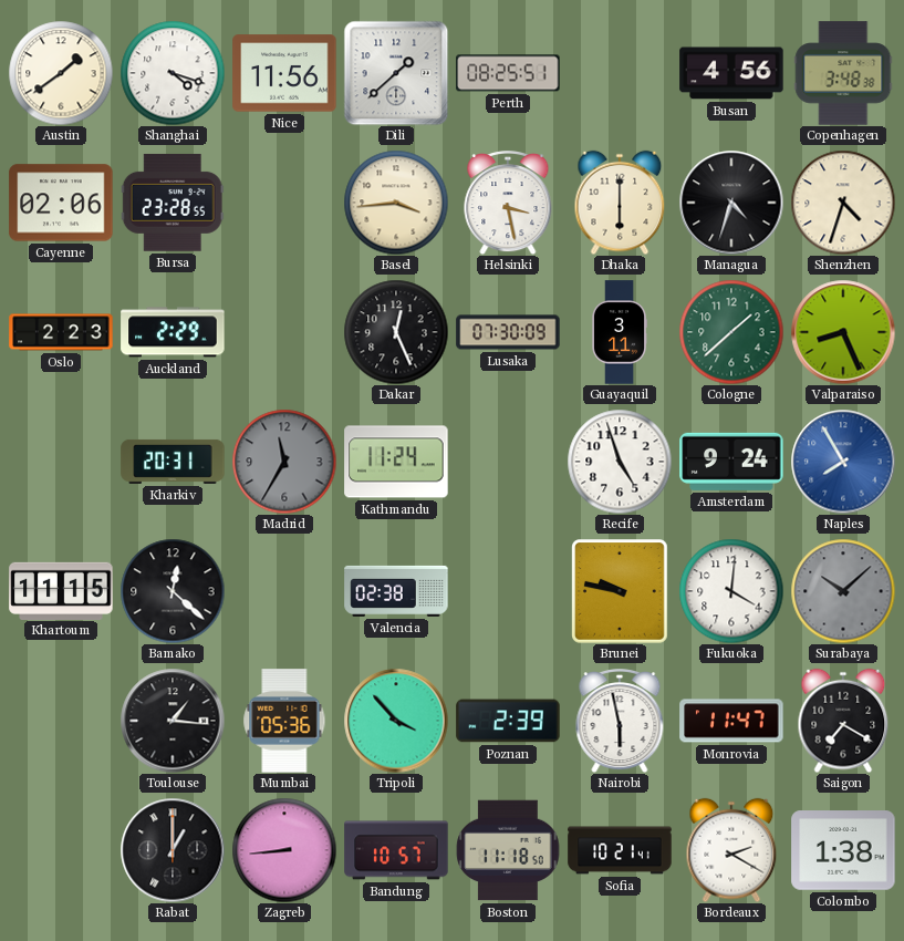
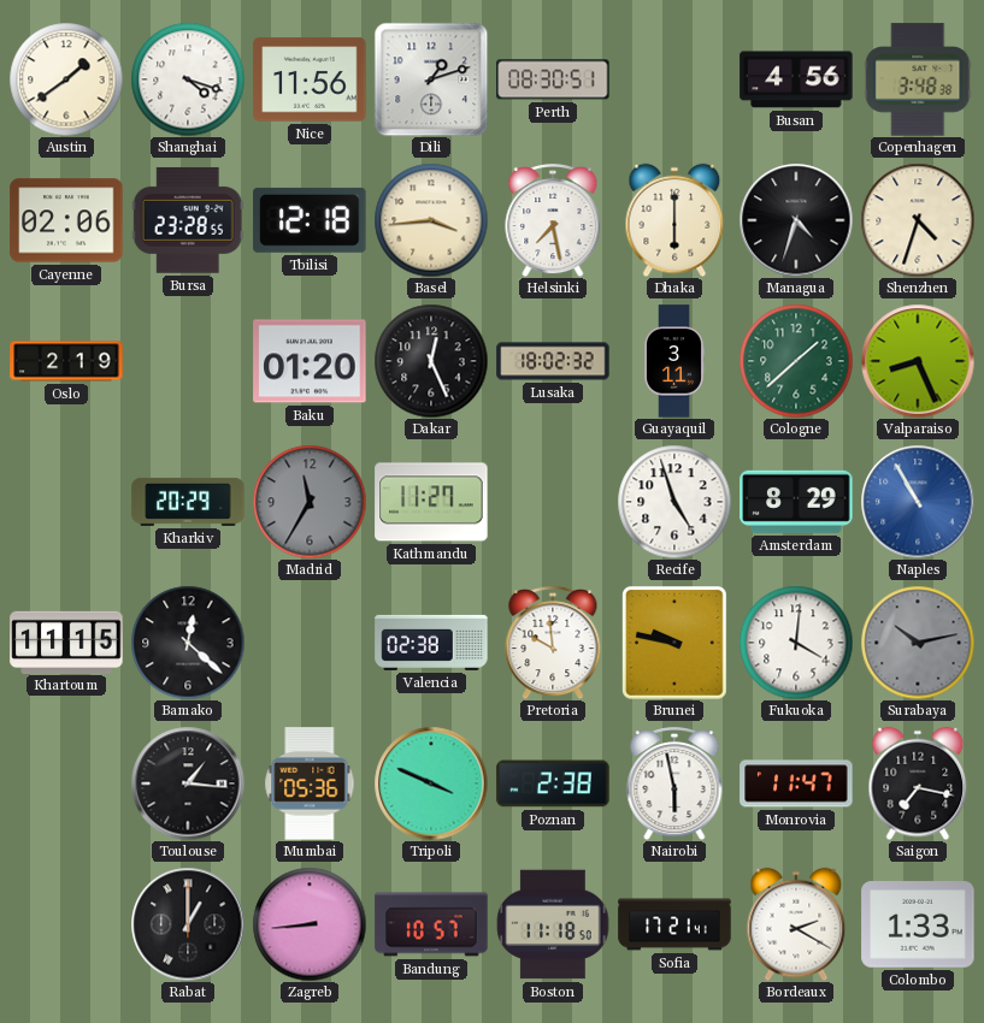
Dili: 1:38 -> 1:12 (431, 79)
Perth: 08:25 -> 08:30 (553, 79)
Tbilisi: none -> 12:18 (310, 220)
Helsinki: 3:28 -> 7:28 (553, 221)
Oslo: 2:23 -> 2:19 (66, 361)
Auckland: 2:29 -> none (173, 332)
Baku: none -> 01:20 (310, 361)
Lusaka: 07:30 -> 18:02 (553, 361)
Kharkiv: 20:31 -> 20:29 (188, 502)
Kathmandu: 11:24 -> 11:27 (431, 502)
Amsterdam: 9:24 -> 8:29 (796, 502)
Naples: 7:55 -> 10:55 (918, 502)
Pretoria: none -> 9:59 (553, 644)
Surabaya: 10:08 -> 10:13 (918, 643)
Tripoli: 3:53 -> 3:49 (431, 783)
Poznan: 2:39 -> 2:38 (553, 783)
Saigon: 7:20 -> 7:17 (918, 783)
Sofia: 10:21 -> 17:21 (674, 924)
Colombo: 1:38 -> 1:33 (918, 924)
